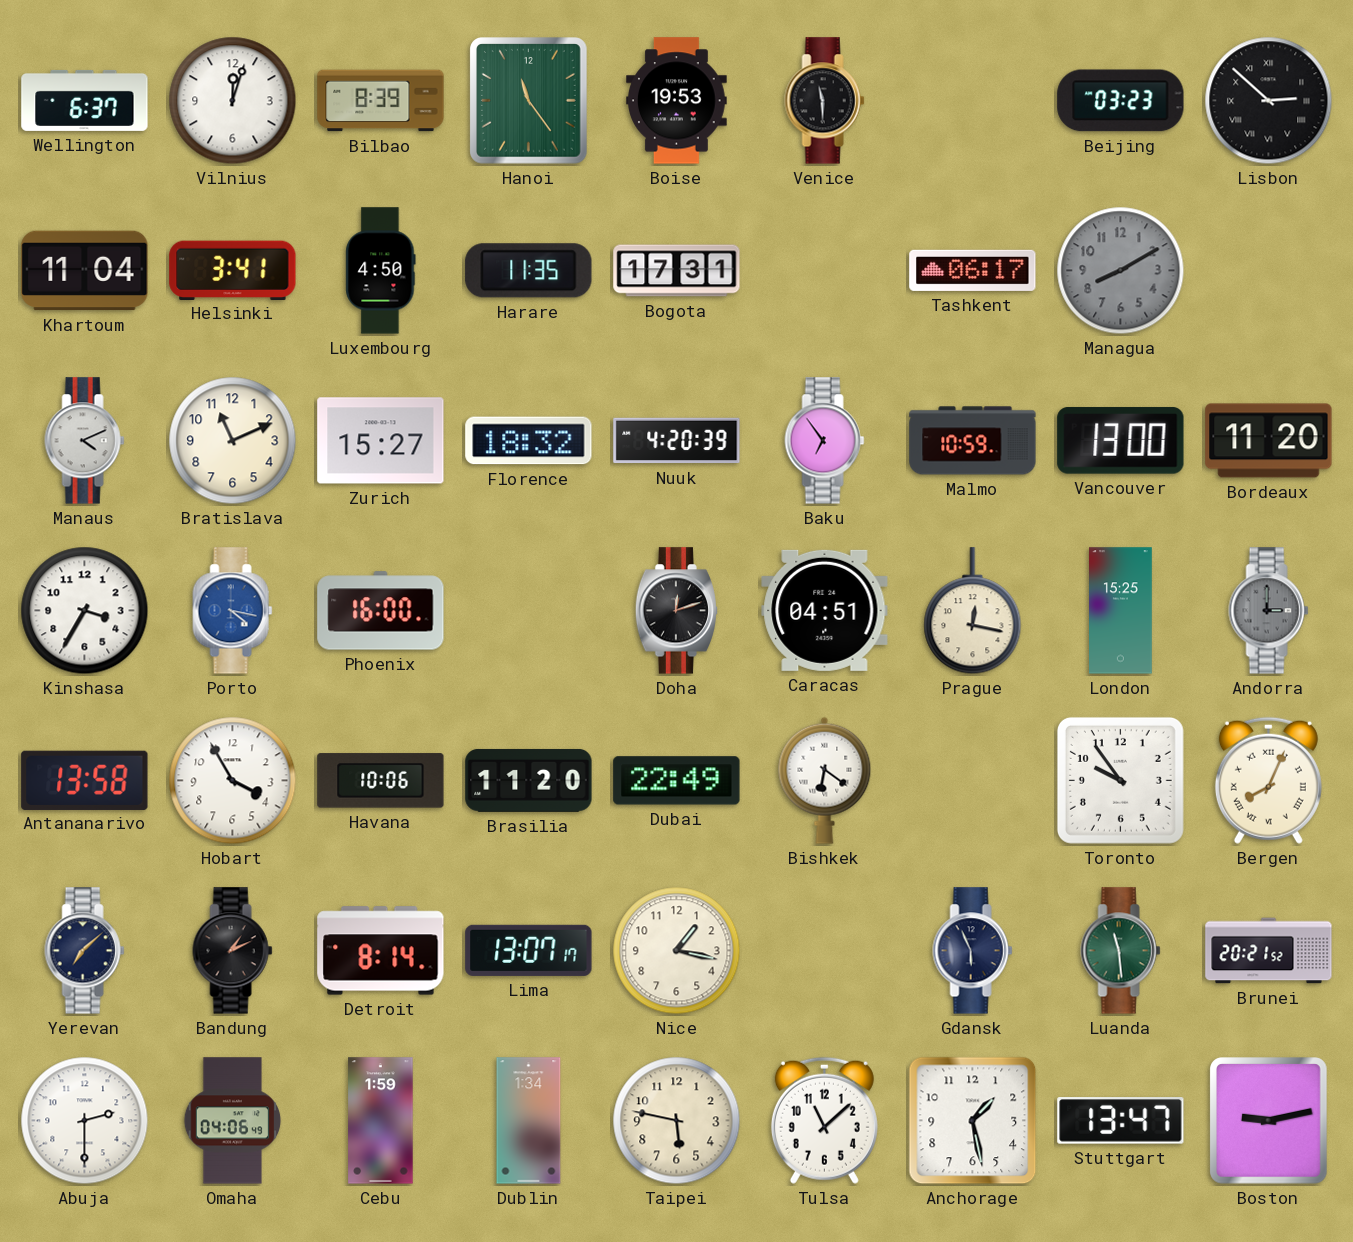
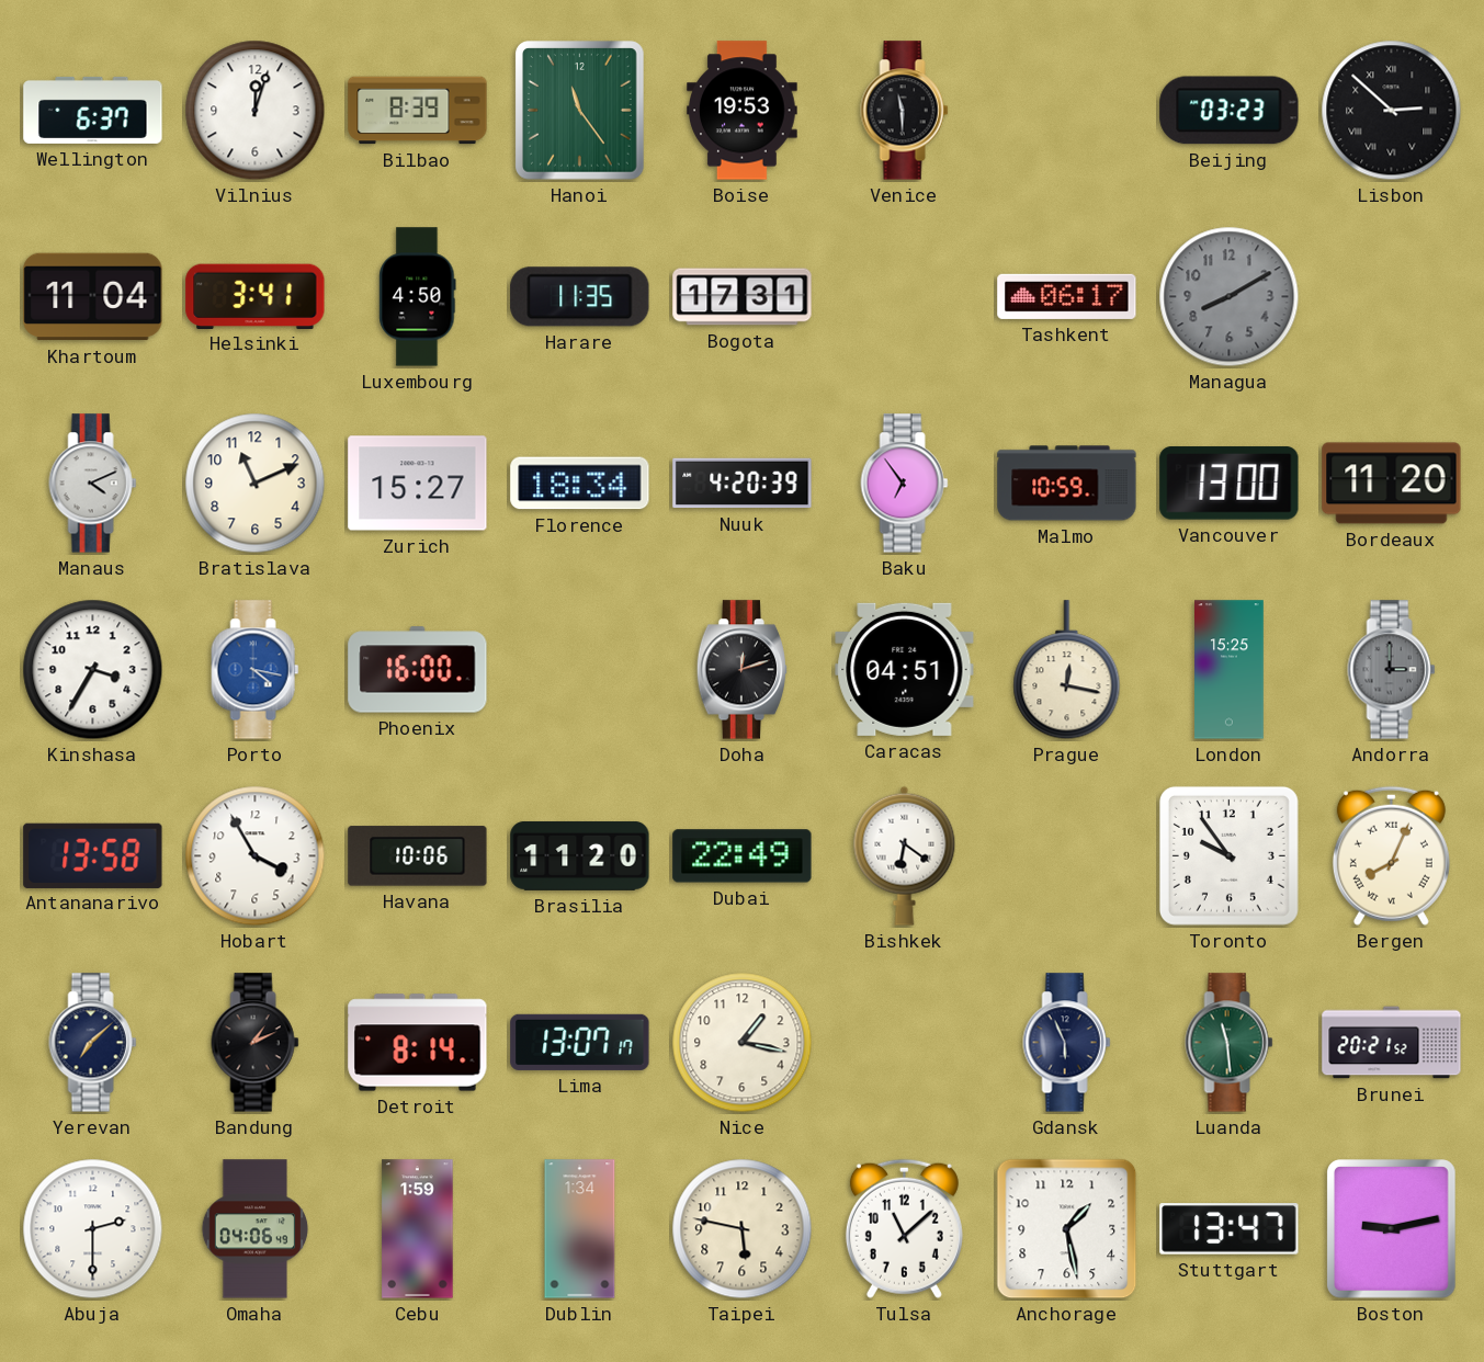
Florence: 18:32 -> 18:34 (580, 484)
